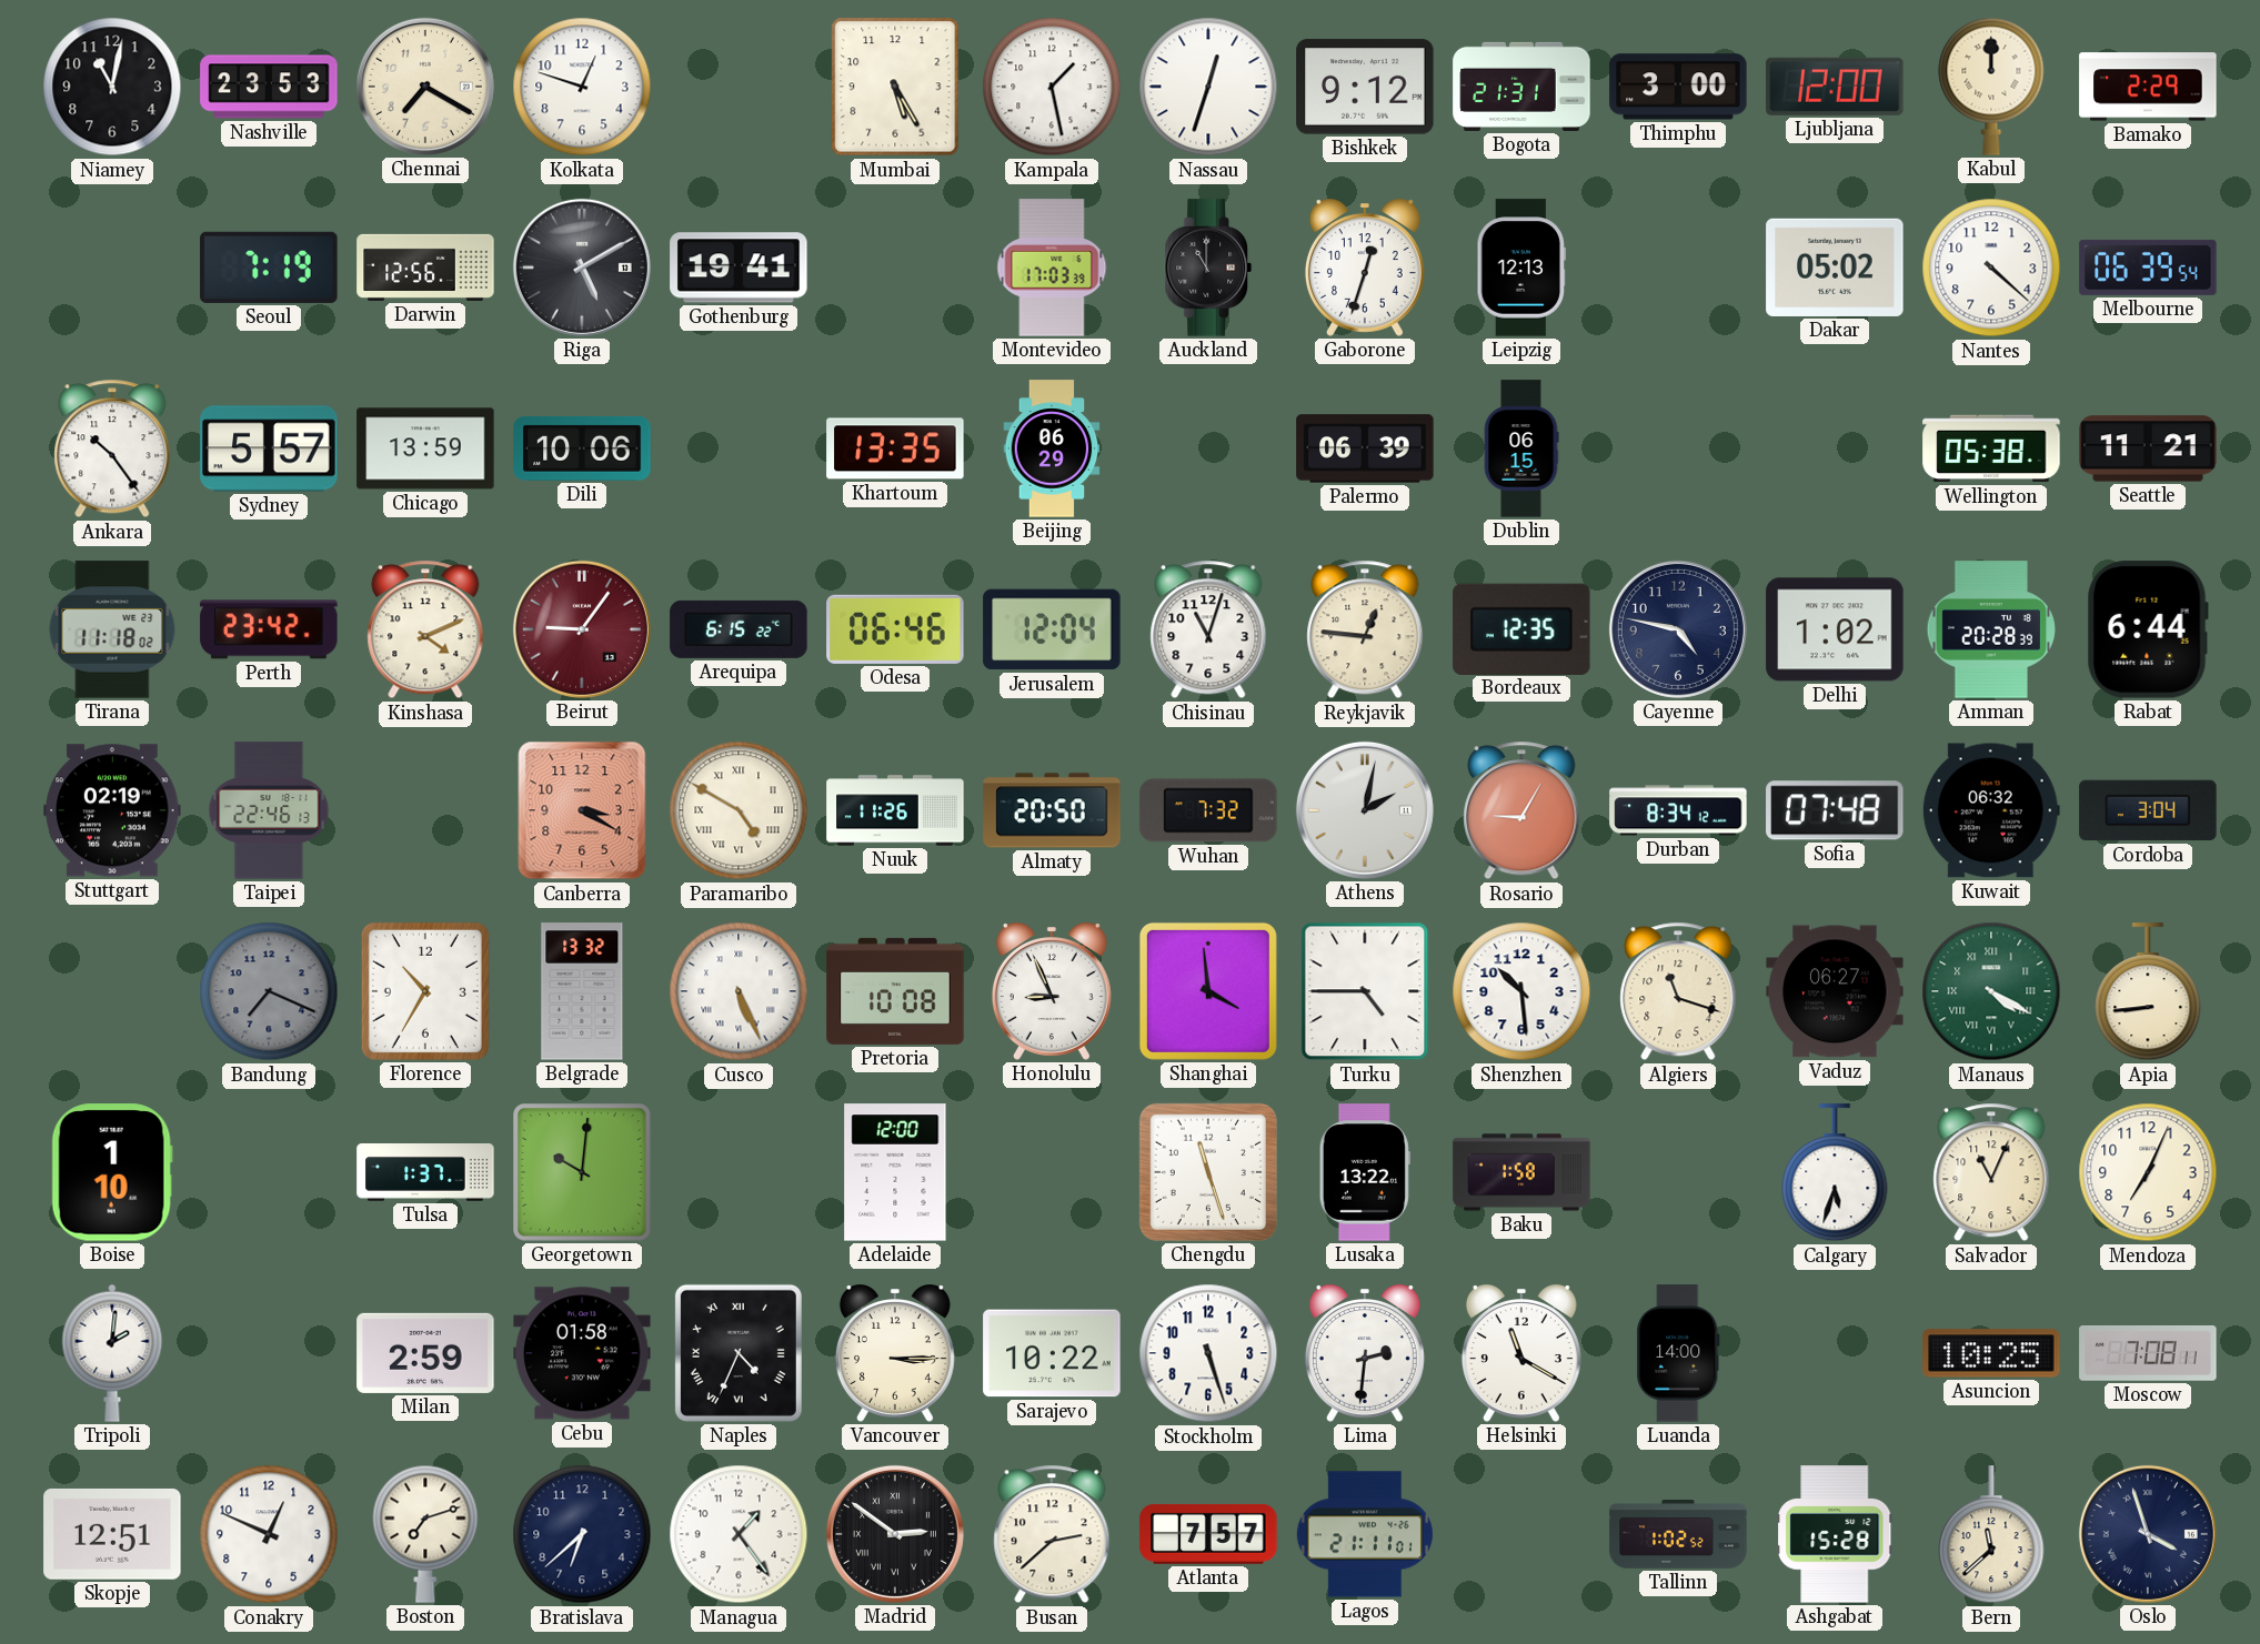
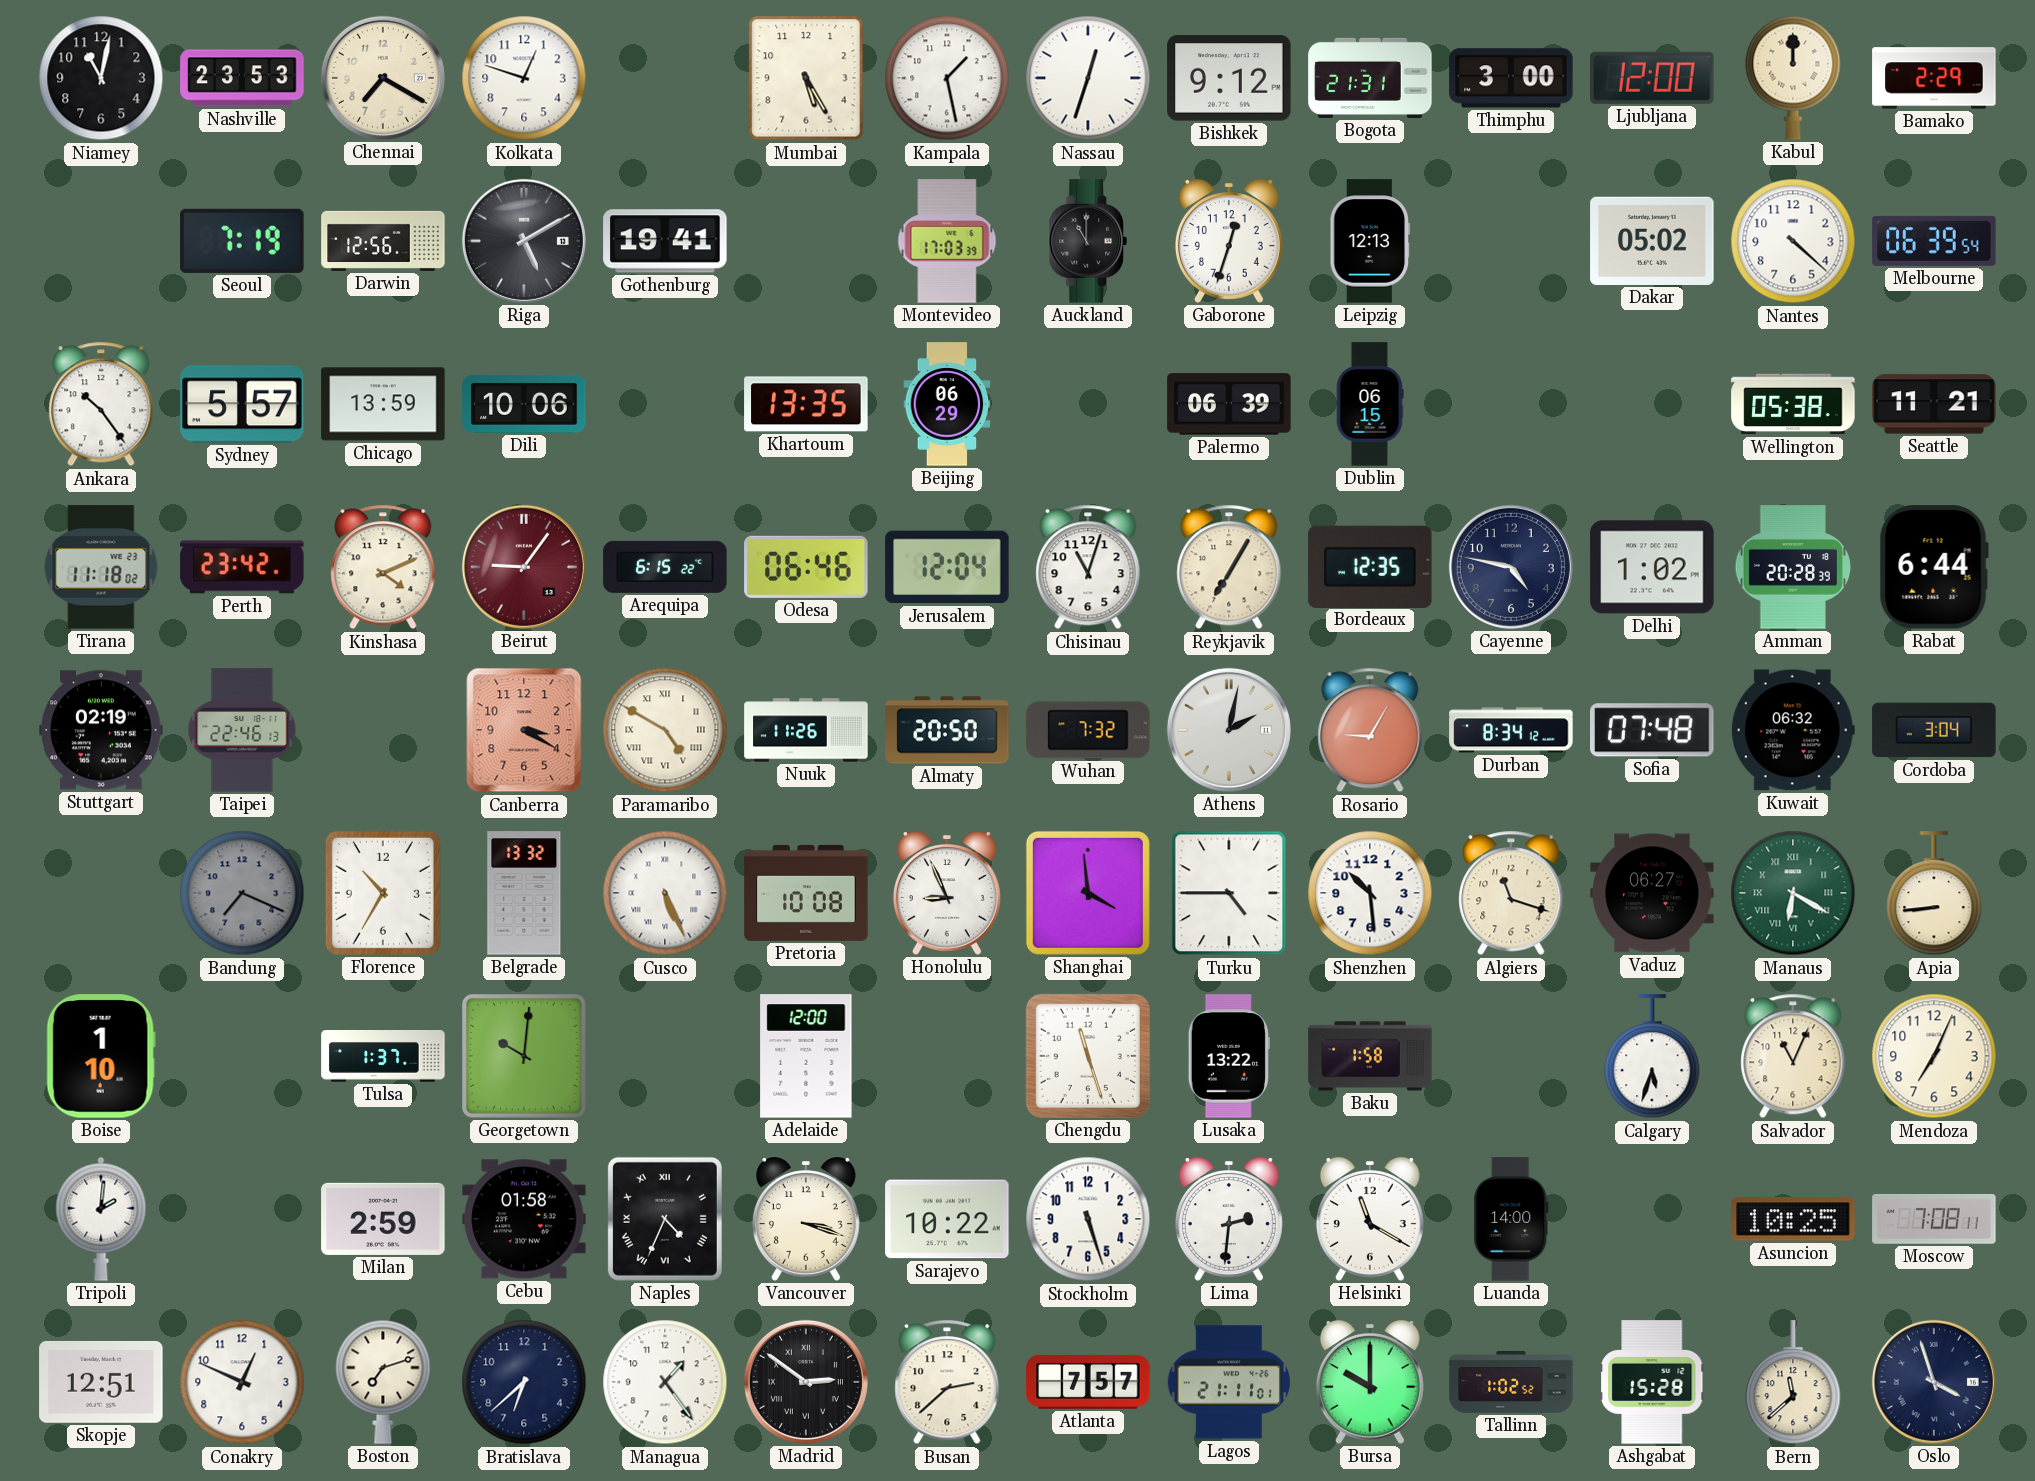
Reykjavik: 12:46 -> 7:05 (1229, 567)
Manaus: 4:20 -> 6:20 (1793, 893)
Vancouver: 3:15 -> 3:18 (806, 1219)
Bursa: none -> 10:00 (1370, 1382)
